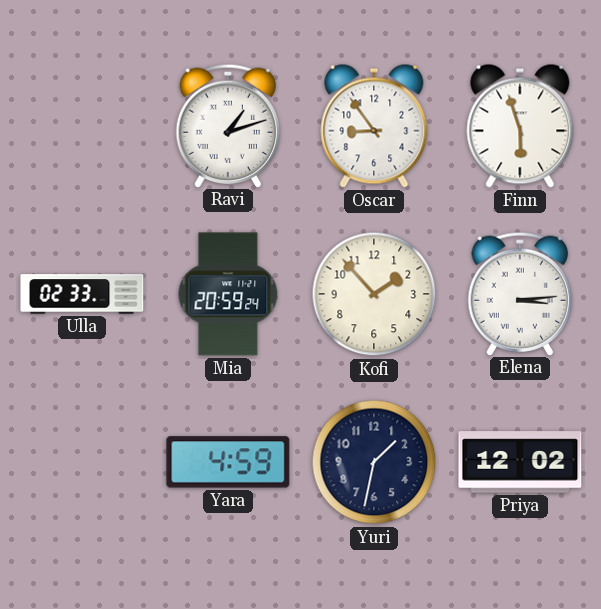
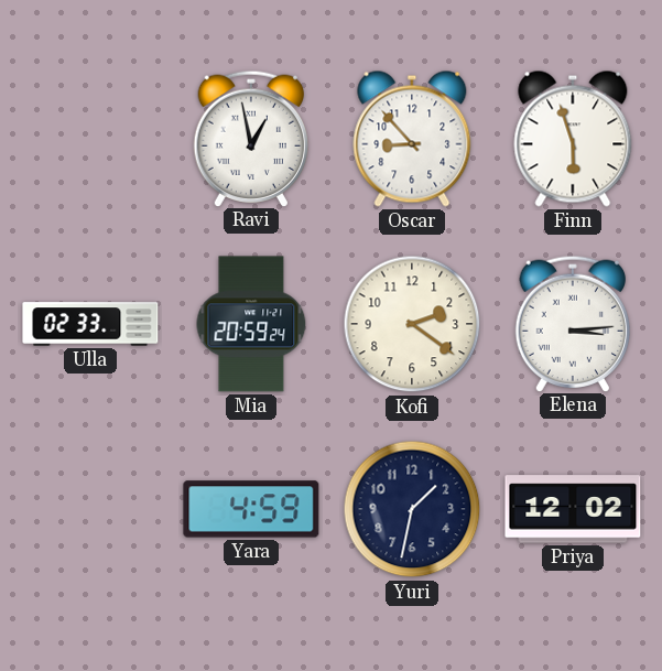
Ravi: 1:12 -> 12:58 (250, 138)
Oscar: 8:54 -> 8:53 (412, 139)
Kofi: 1:53 -> 2:21 (412, 324)
